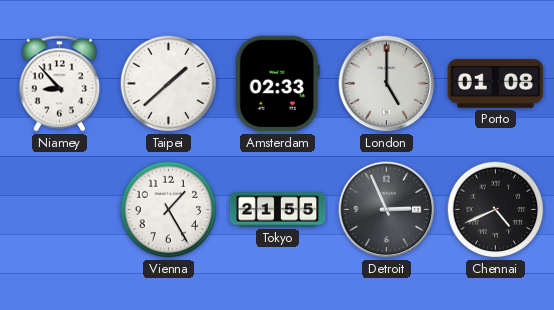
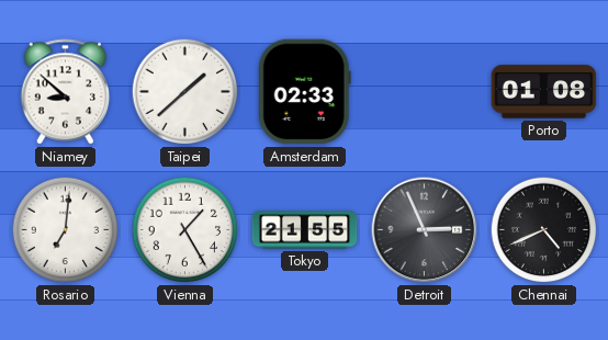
Niamey: 8:53 -> 8:52 (66, 92)
London: 5:00 -> none (387, 84)
Rosario: none -> 7:01 (66, 230)
